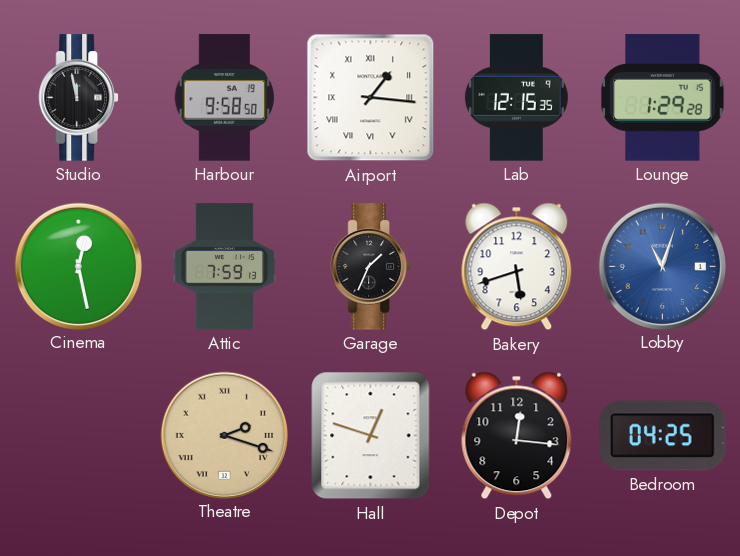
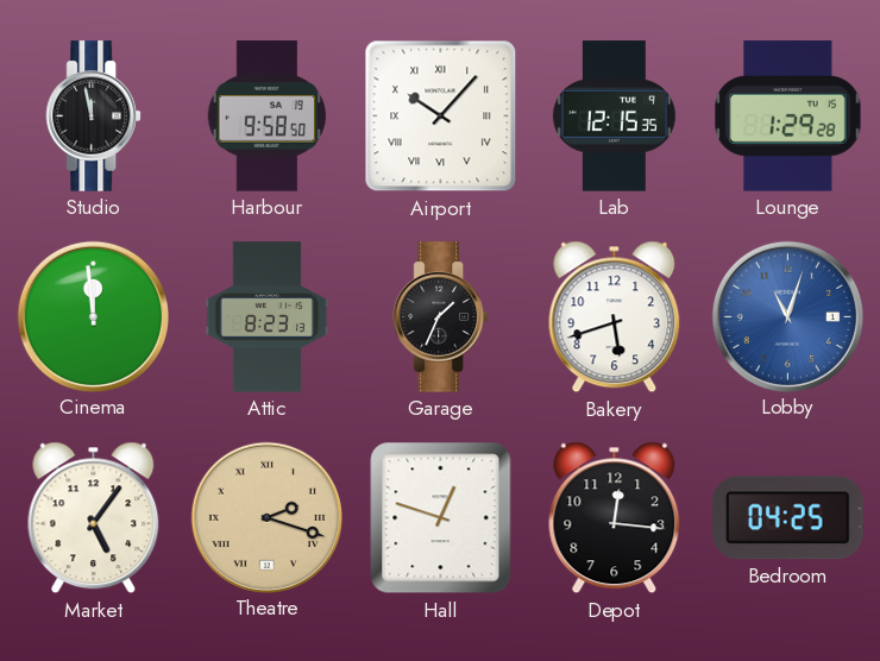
Airport: 1:16 -> 10:07 (441, 117)
Cinema: 12:28 -> 11:59 (93, 316)
Attic: 7:59 -> 8:23 (268, 317)
Market: none -> 5:06 (94, 518)
